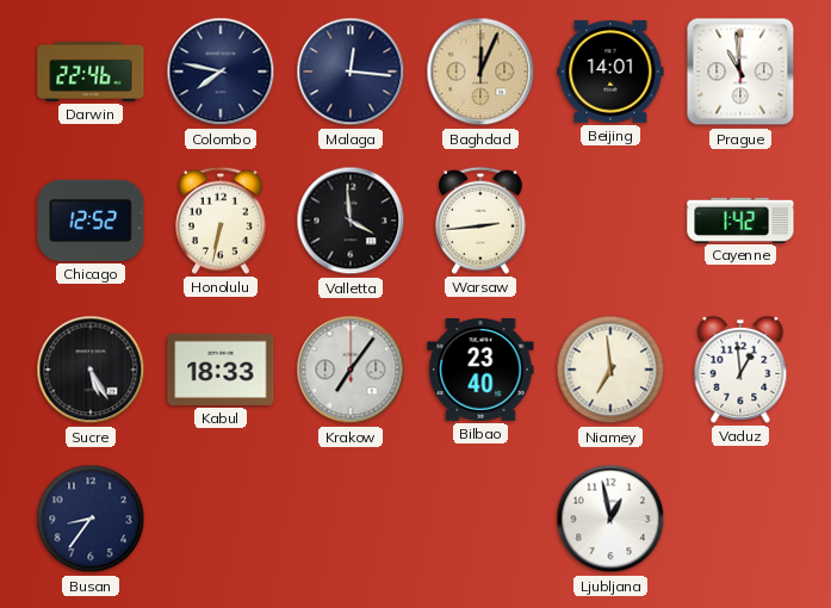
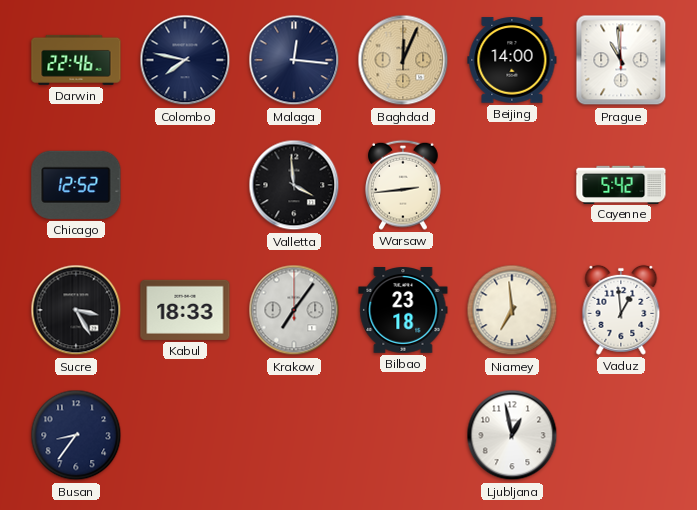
Beijing: 14:01 -> 14:00 (512, 60)
Honolulu: 6:32 -> none (222, 221)
Cayenne: 1:42 -> 5:42 (621, 184)
Sucre: 5:25 -> 3:25 (76, 310)
Bilbao: 23:40 -> 23:18 (403, 311)
